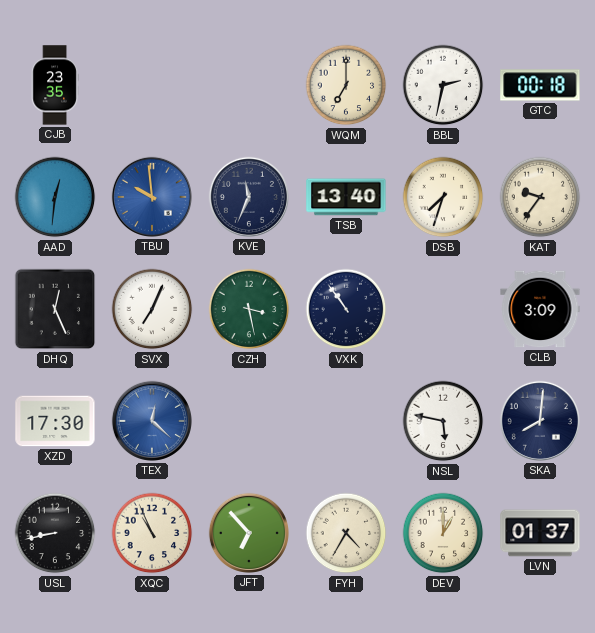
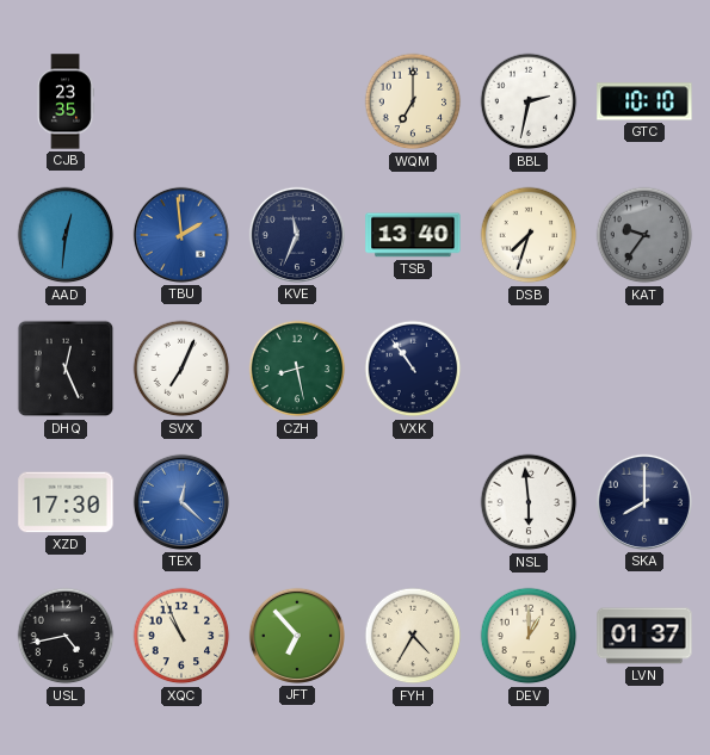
GTC: 00:18 -> 10:10 (644, 101)
TBU: 9:59 -> 1:59 (181, 235)
KAT dial: cream -> grey (644, 235)
CZH: 3:28 -> 8:28 (297, 369)
CLB: 3:09 -> none (540, 309)
NSL: 5:47 -> 5:59 (529, 502)
SKA: 8:01 -> 8:00 (644, 502)
USL: 8:43 -> 4:43 (66, 636)
